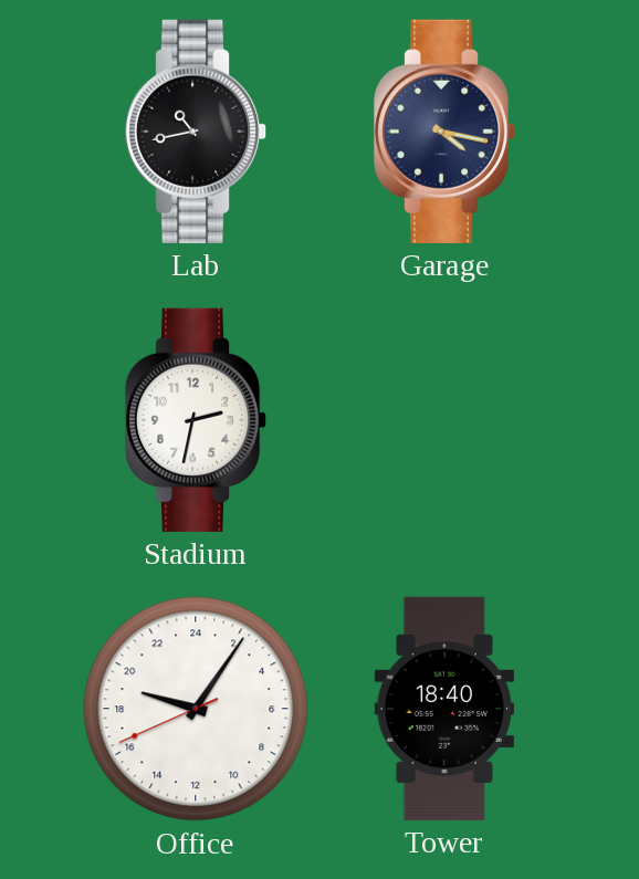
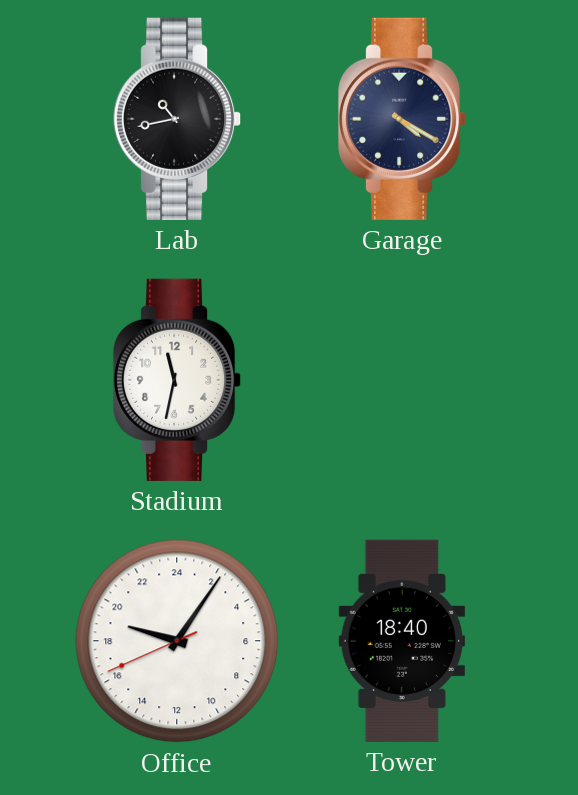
Garage: 4:17 -> 4:20 (402, 119)
Stadium: 2:32 -> 11:32 (177, 380)
